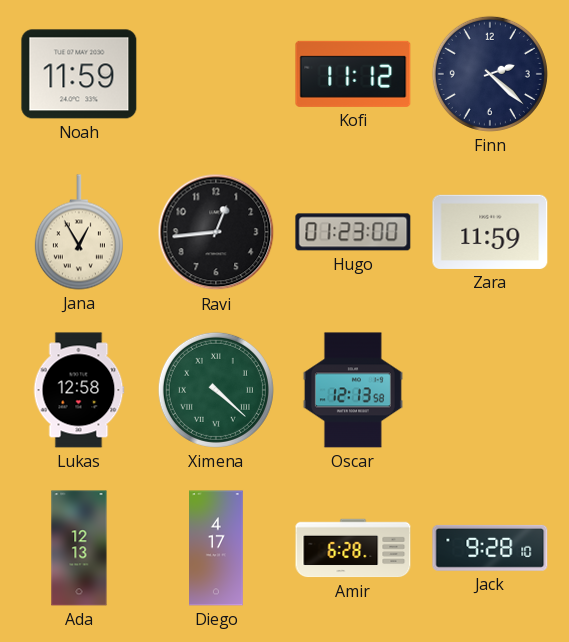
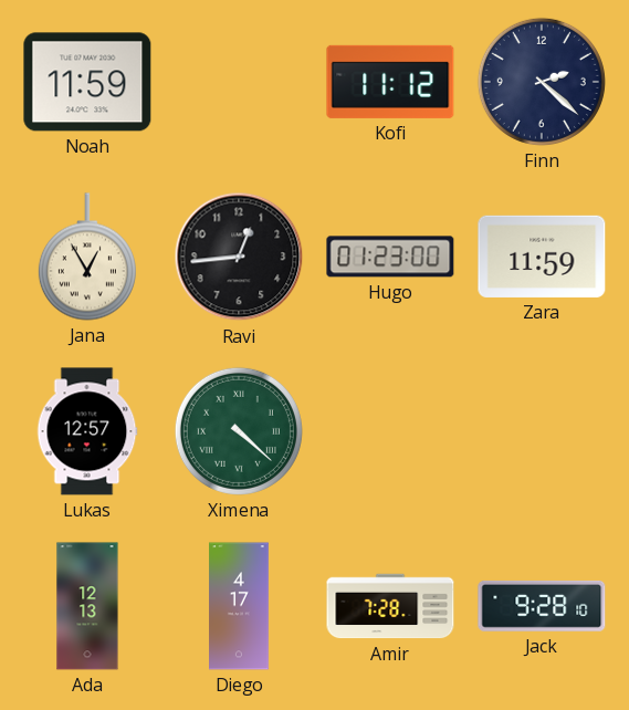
Lukas: 12:58 -> 12:57 (87, 431)
Oscar: 12:13 -> none (353, 390)
Amir: 6:28 -> 7:28 (390, 606)
